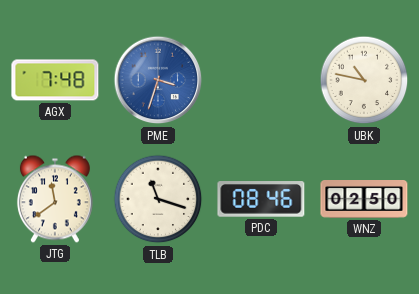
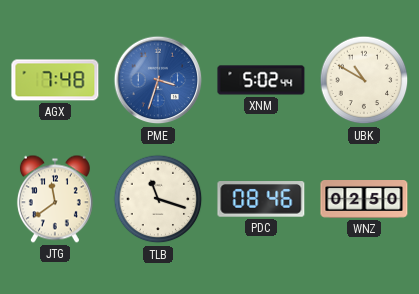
XNM: none -> 5:02 (261, 80)
UBK: 10:47 -> 10:50 (364, 80)
